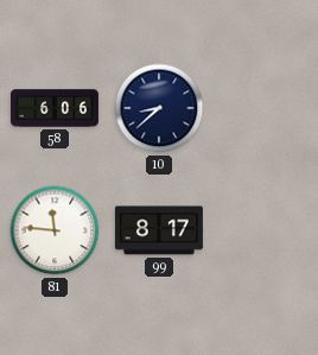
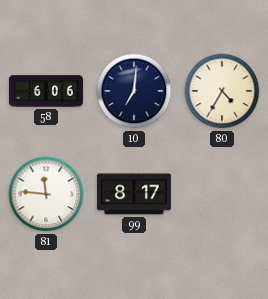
10: 8:38 -> 7:01 (134, 91)
80: none -> 4:35 (222, 91)
